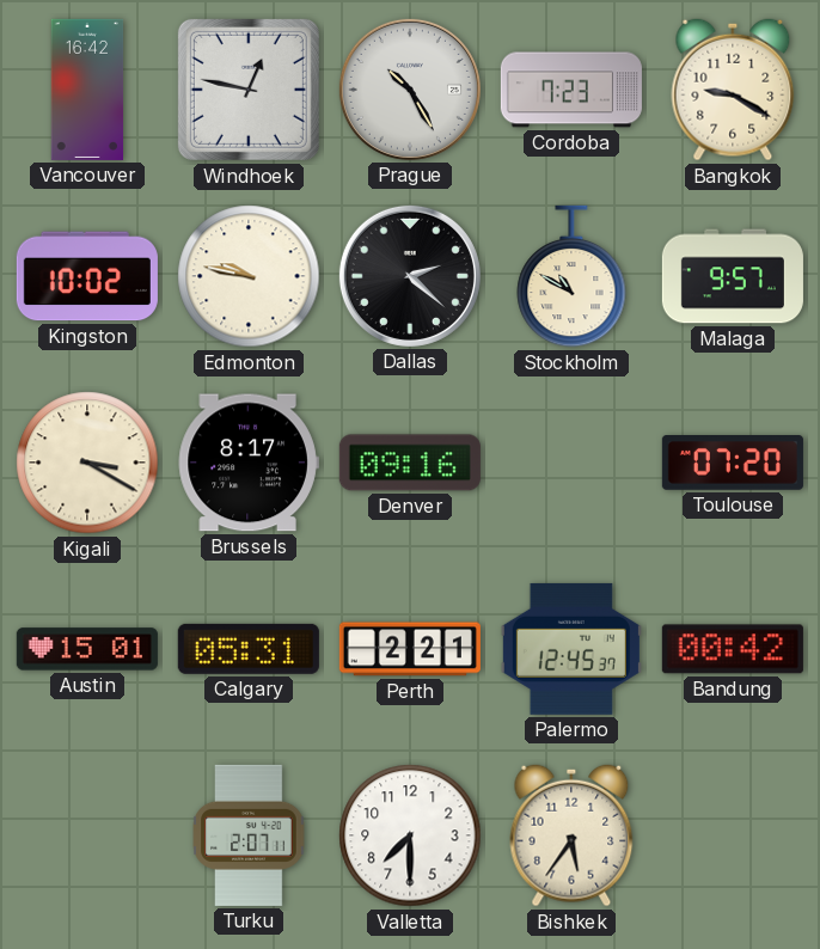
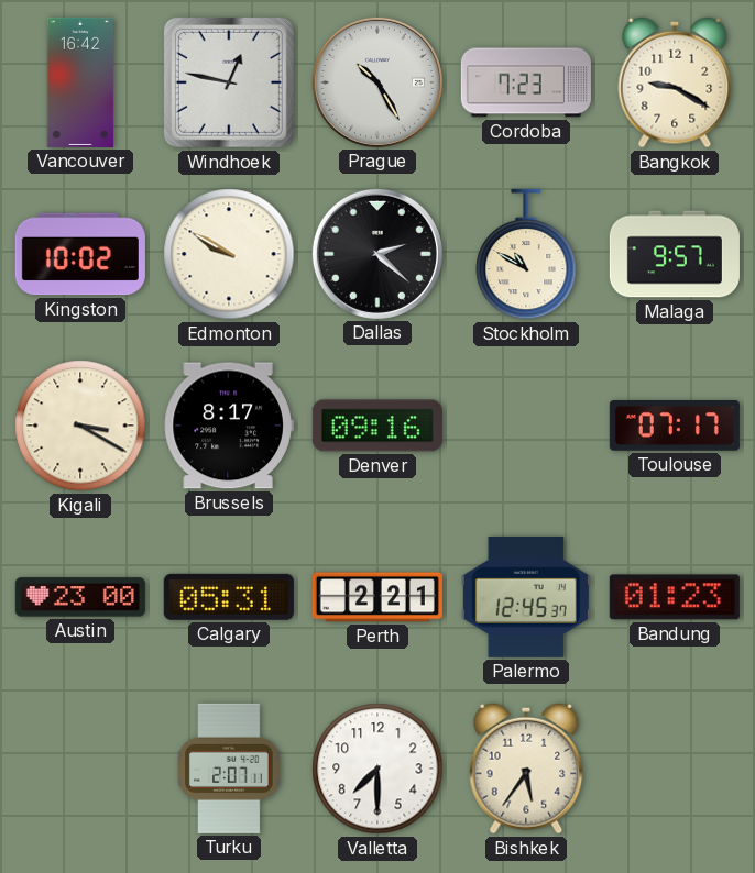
Edmonton: 9:47 -> 9:50 (229, 254)
Toulouse: 07:20 -> 07:17 (675, 427)
Austin: 15:01 -> 23:00 (80, 597)
Bandung: 00:42 -> 01:23 (675, 597)
